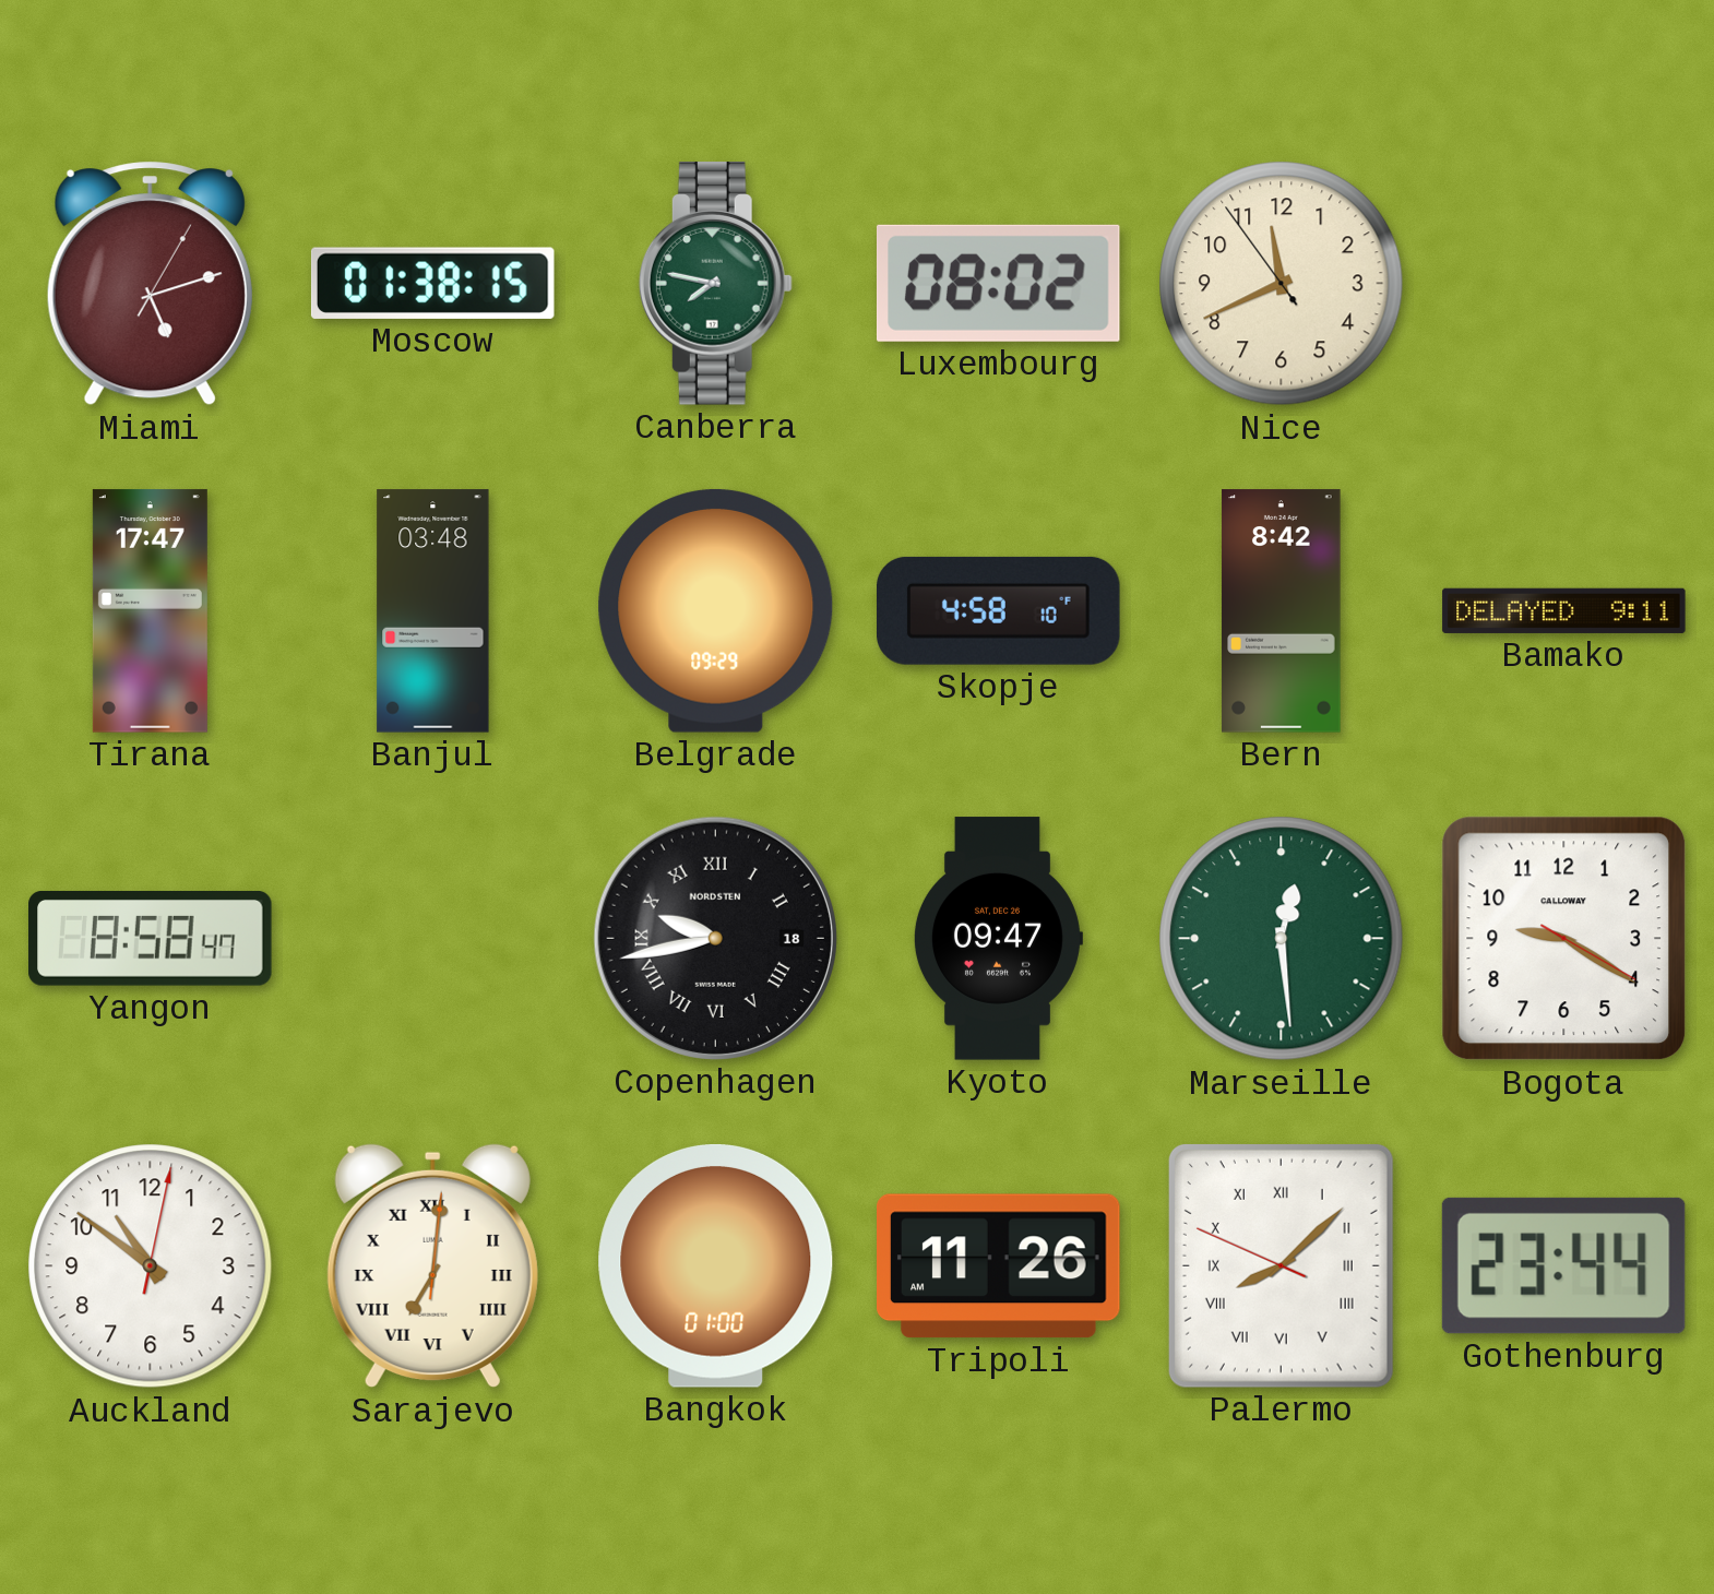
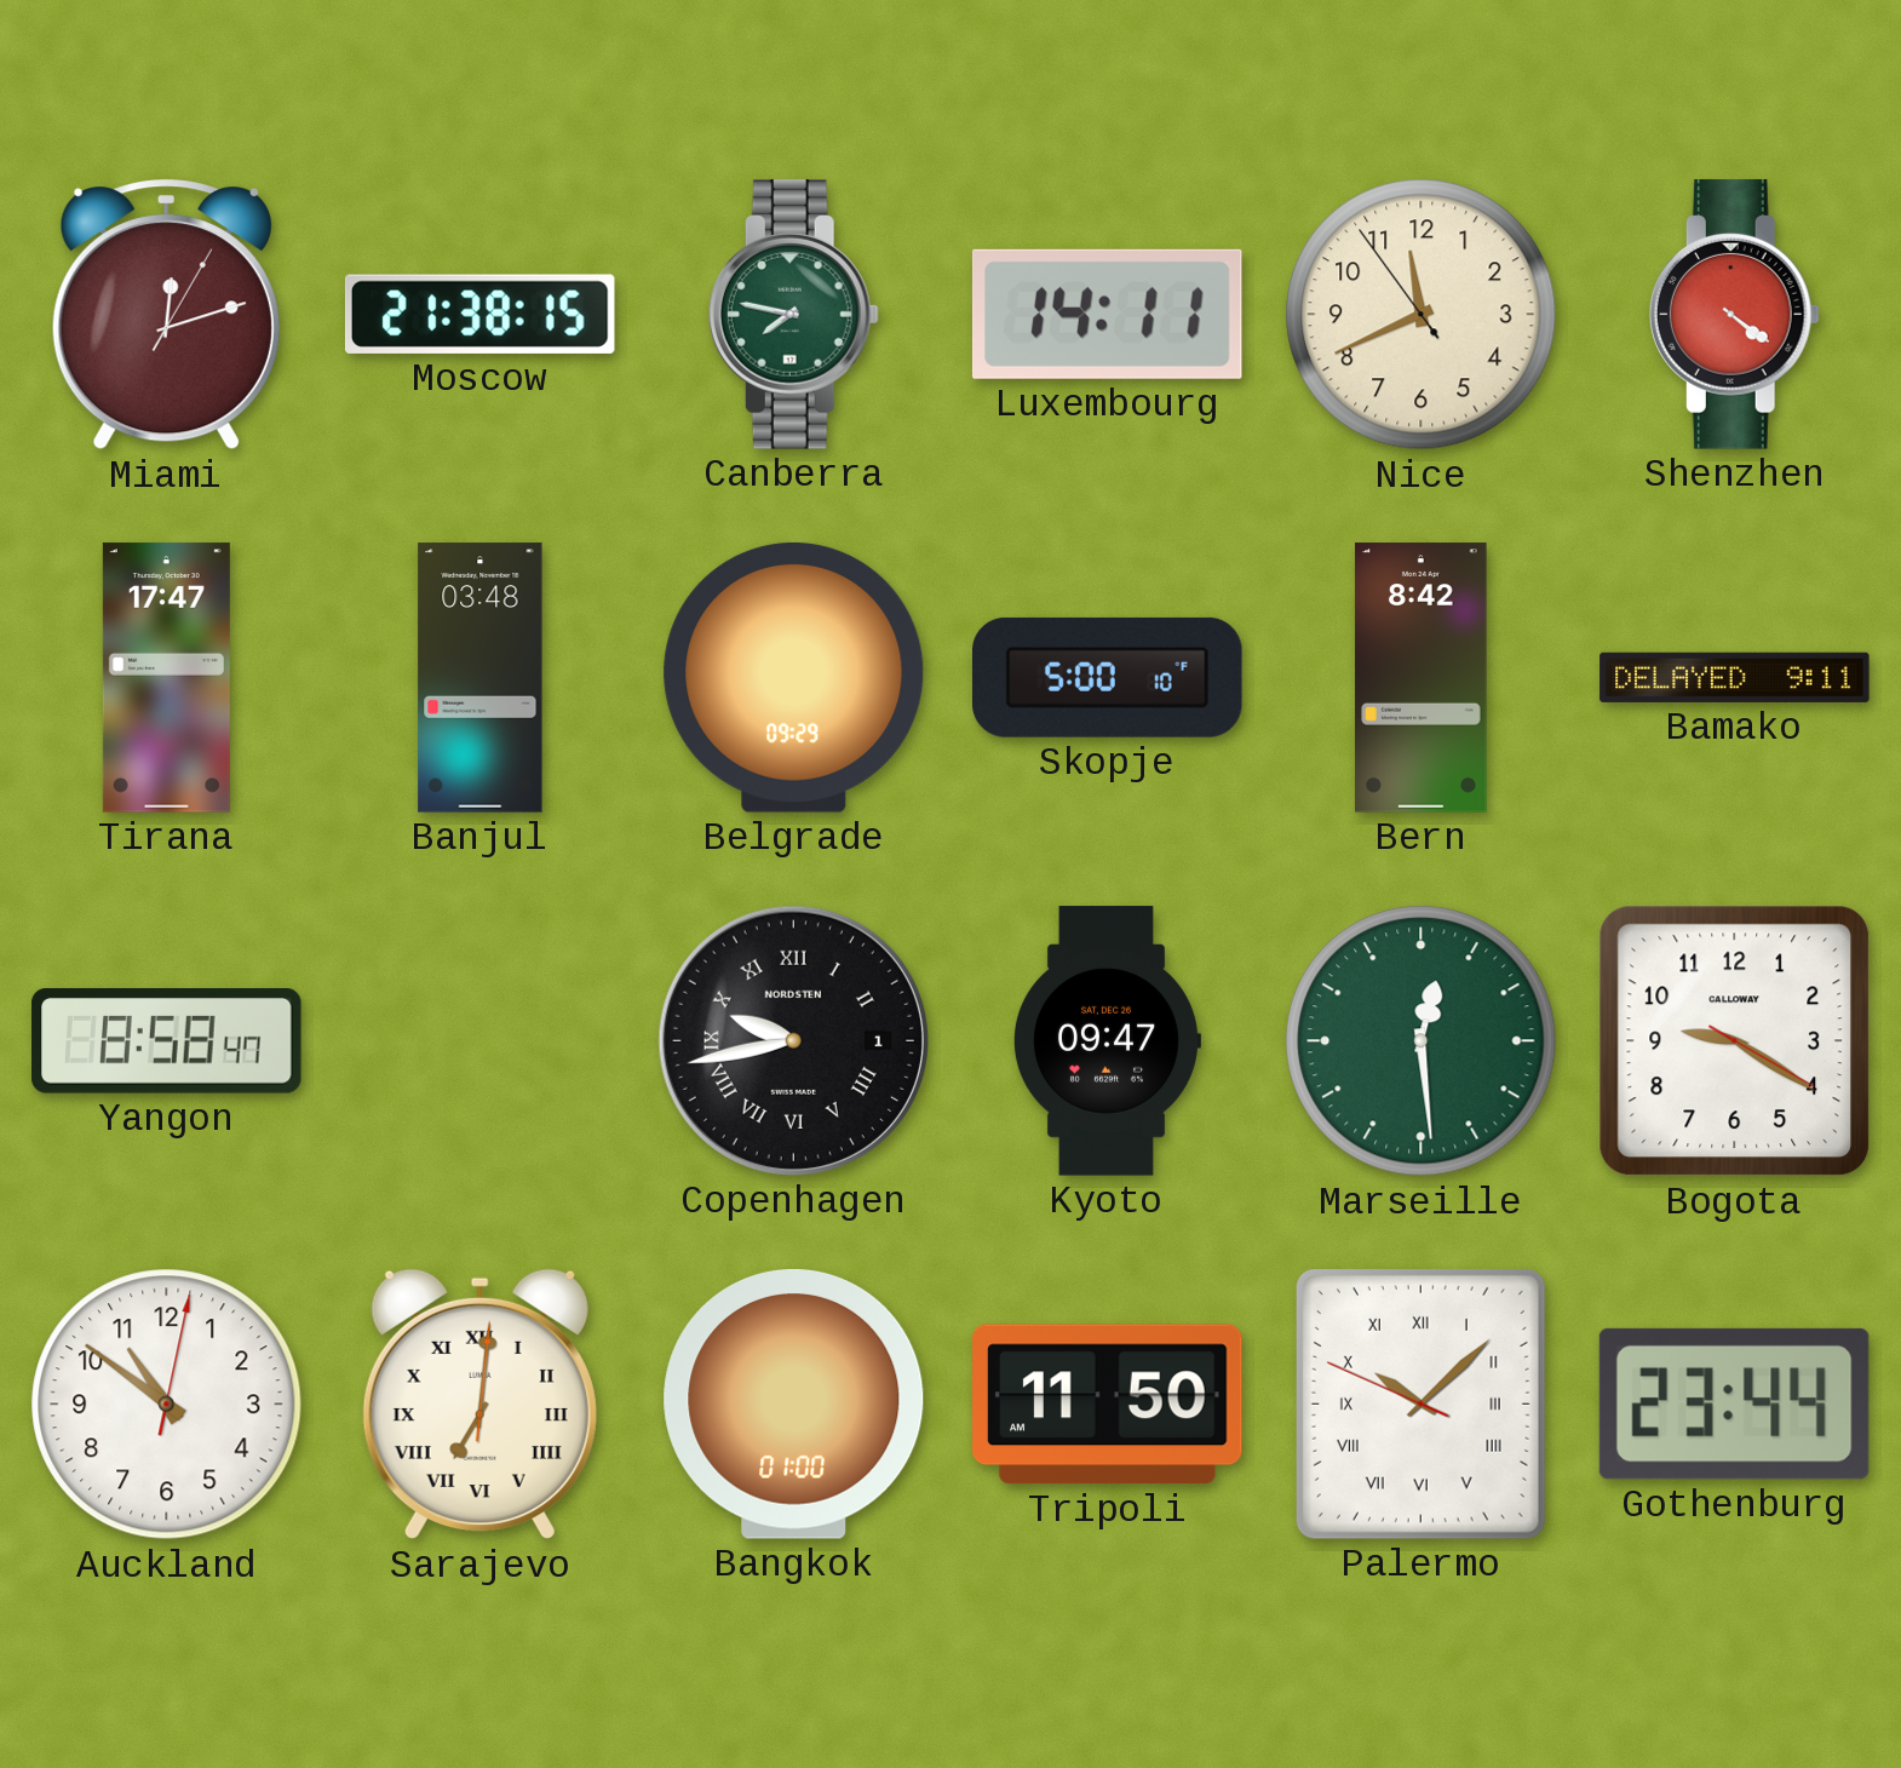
Miami: 5:12 -> 12:12 (166, 315)
Moscow: 01:38 -> 21:38 (479, 314)
Luxembourg: 08:02 -> 14:11 (1107, 314)
Shenzhen: none -> 4:21 (1734, 315)
Skopje: 4:58 -> 5:00 (1108, 677)
Copenhagen date: 18 -> 1 (793, 1040)
Tripoli: 11:26 -> 11:50 (1108, 1405)
Palermo: 8:07 -> 10:07 (1420, 1404)
